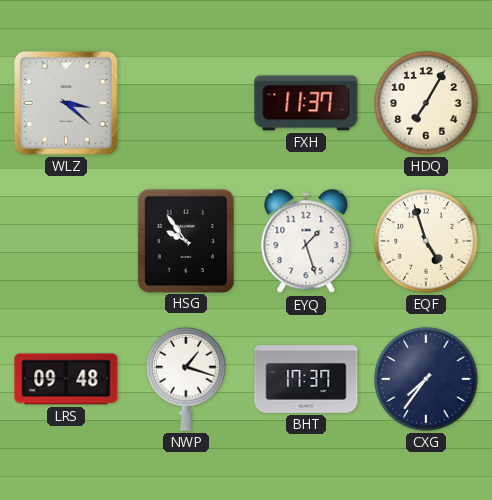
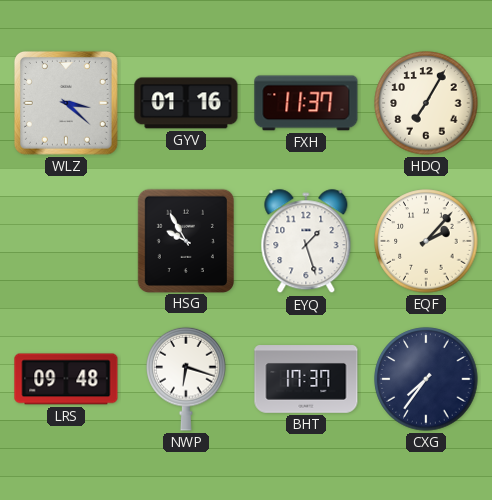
GYV: none -> 01:16 (186, 103)
HSG: 9:54 -> 9:55 (185, 240)
EQF: 4:57 -> 2:07 (426, 241)
NWP: 1:18 -> 6:18 (186, 379)
